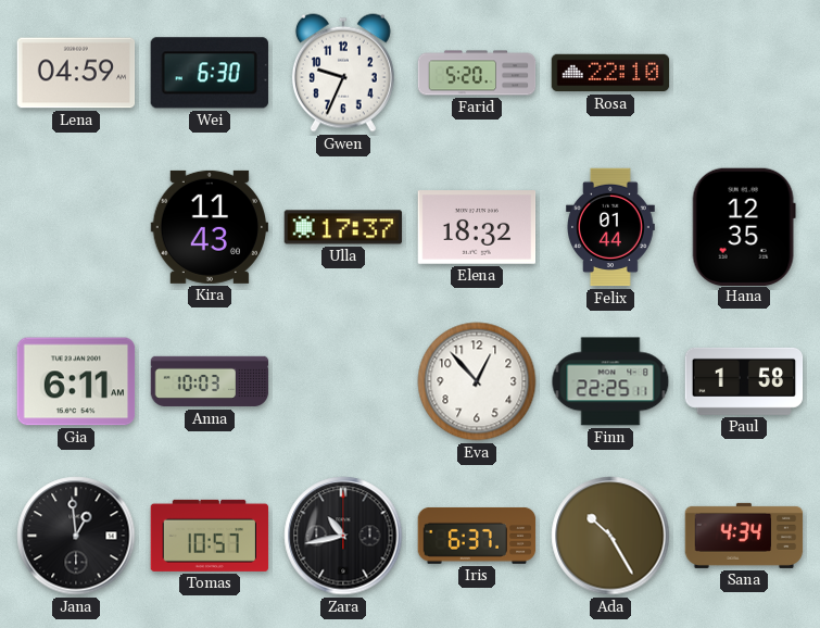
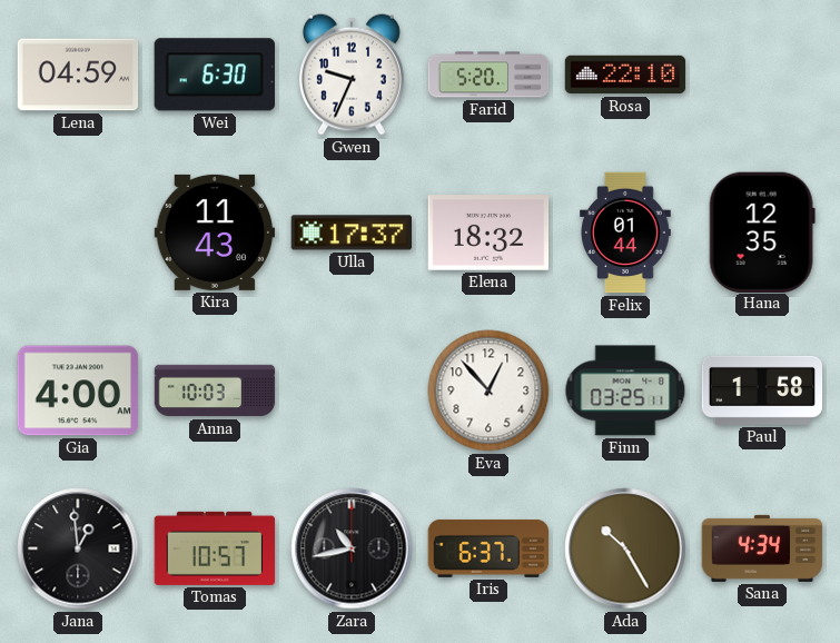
Gia: 6:11 -> 4:00 (78, 390)
Finn: 22:25 -> 03:25 (625, 390)
